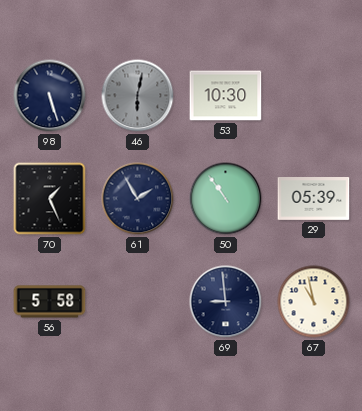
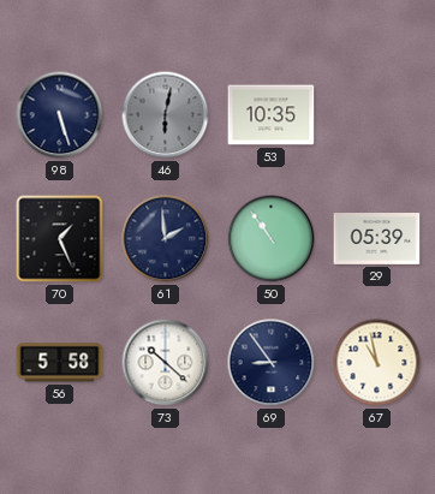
53: 10:30 -> 10:35 (272, 115)
61: 1:55 -> 1:59 (166, 239)
73: none -> 10:22 (166, 363)
69: 8:59 -> 8:54 (272, 363)
